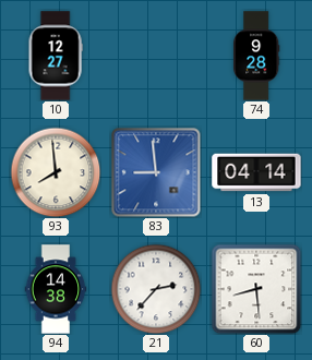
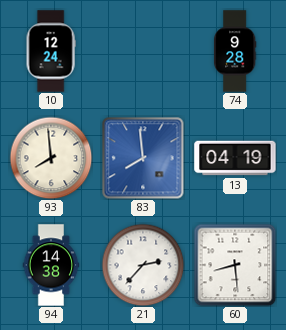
10: 12:27 -> 12:24 (51, 51)
83: 8:59 -> 7:59 (143, 158)
13: 04:14 -> 04:19 (235, 158)
